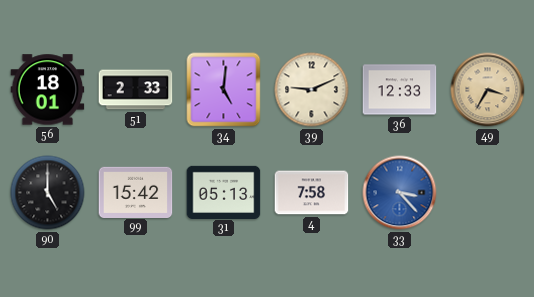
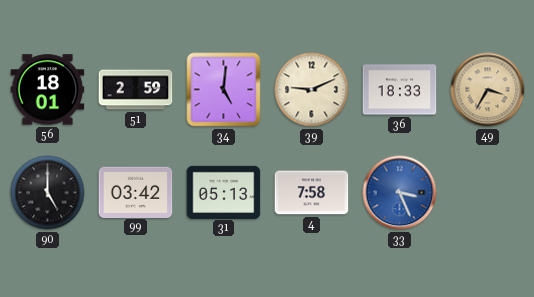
51: 2:33 -> 2:59 (136, 90)
36: 12:33 -> 18:33 (400, 90)
99: 15:42 -> 03:42 (136, 192)
33: 3:23 -> 3:26 (400, 193)
